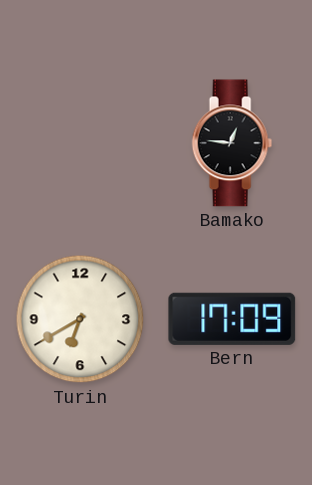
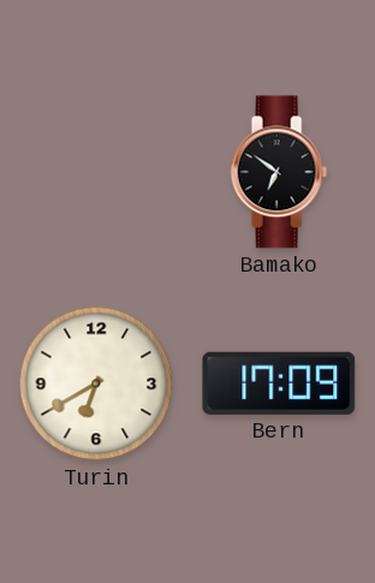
Bamako: 12:46 -> 6:51 (279, 172)
